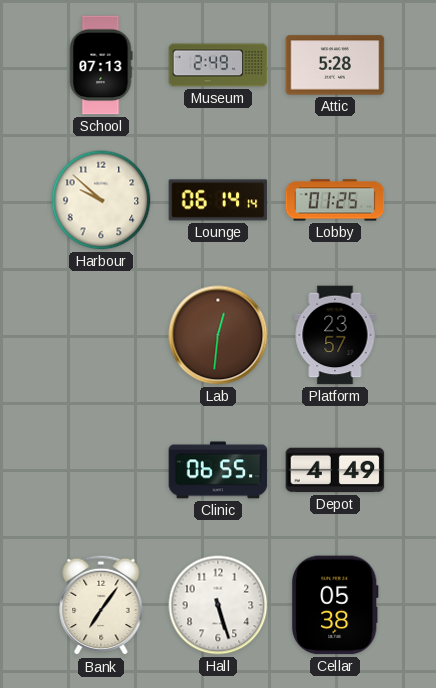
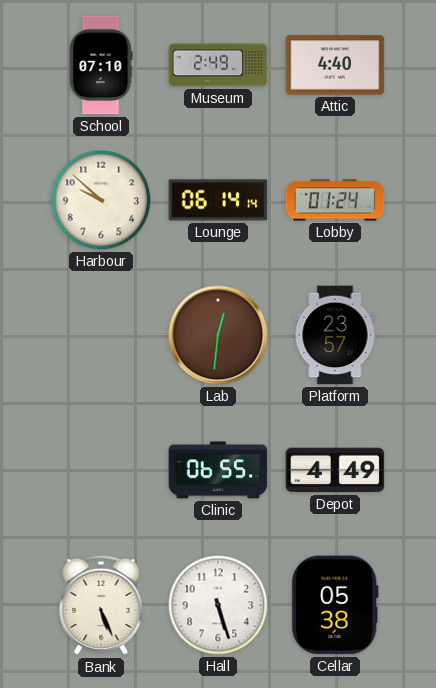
School: 07:13 -> 07:10 (101, 65)
Attic: 5:28 -> 4:40 (335, 65)
Lobby: 01:25 -> 01:24 (335, 200)
Bank: 7:06 -> 5:26 (101, 605)
